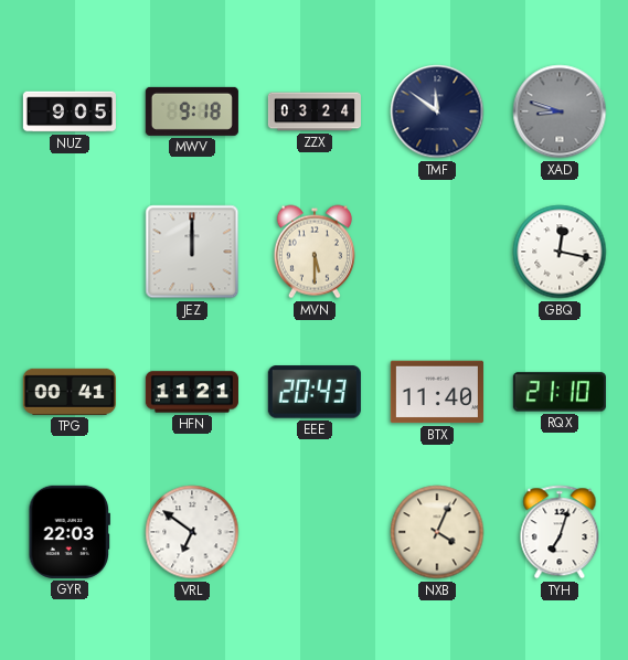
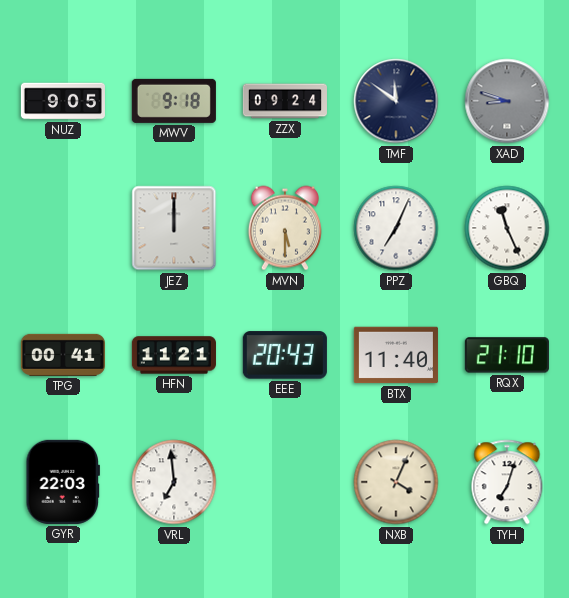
ZZX: 03:24 -> 09:24 (285, 101)
PPZ: none -> 7:04 (396, 228)
GBQ: 12:17 -> 11:26 (507, 228)
VRL: 6:51 -> 6:59 (174, 482)
